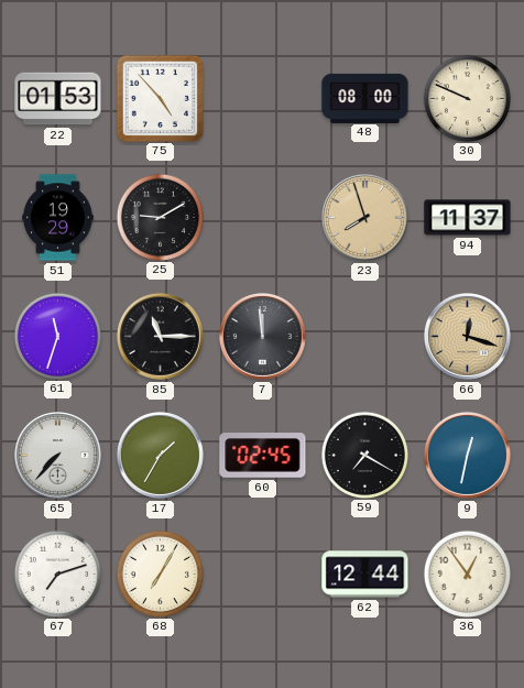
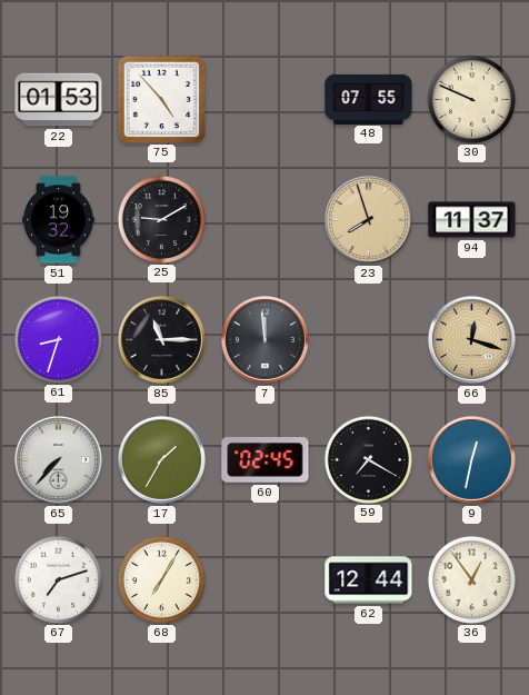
48: 08:00 -> 07:55 (369, 99)
51: 19:29 -> 19:32 (59, 220)
61: 11:33 -> 8:33 (58, 339)
